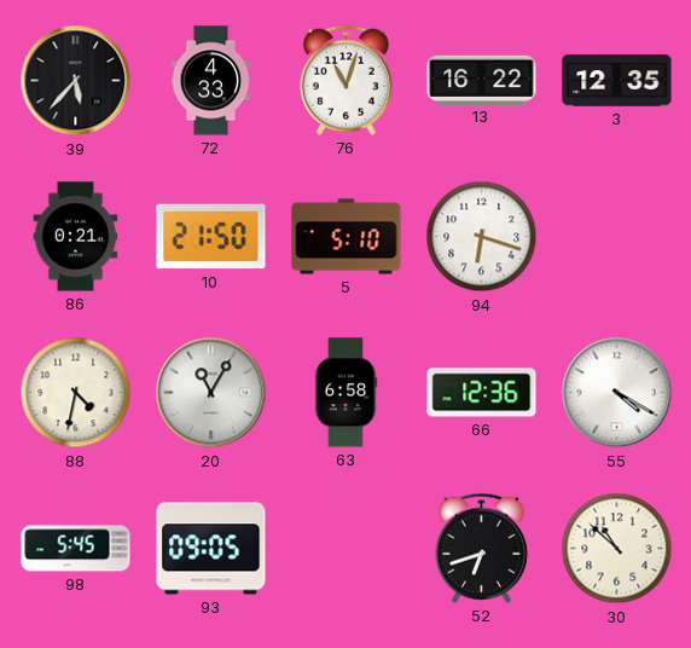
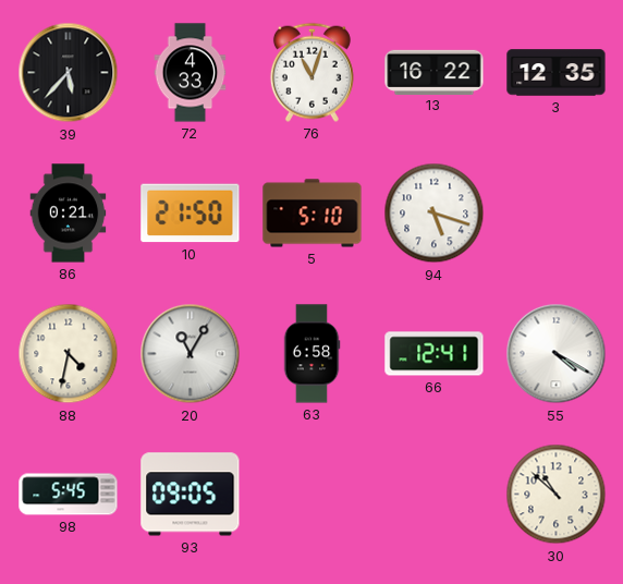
94: 6:18 -> 5:18 (435, 214)
66: 12:36 -> 12:41 (435, 354)
52: 6:42 -> none (481, 548)
